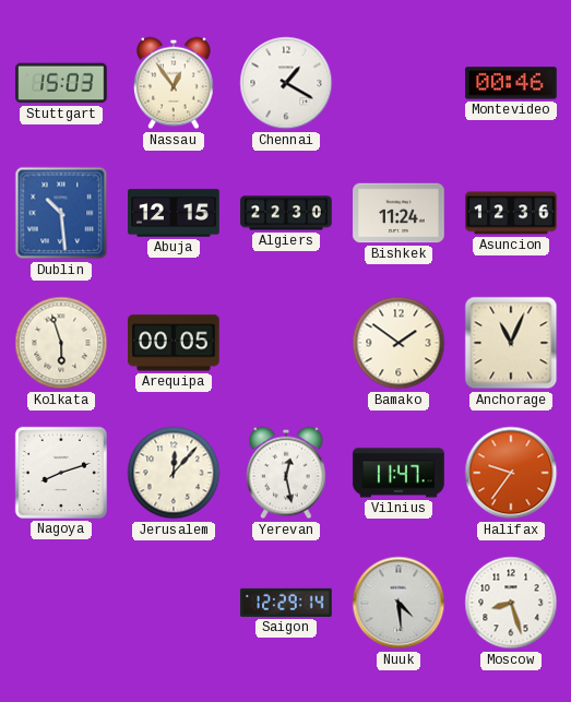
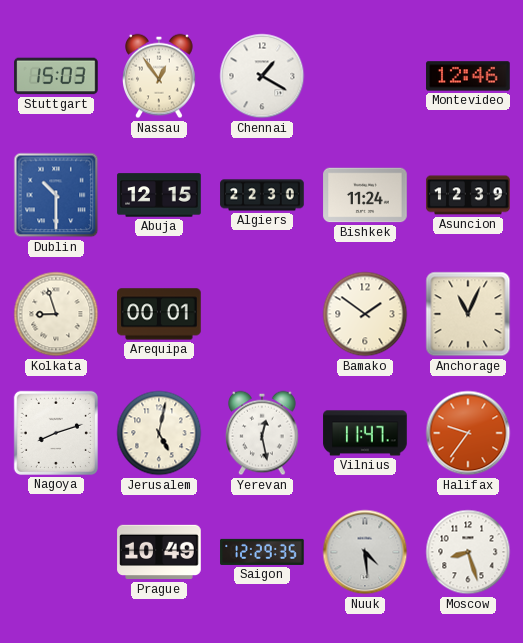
Montevideo: 00:46 -> 12:46 (468, 76)
Dublin: 10:29 -> 10:30 (56, 195)
Asuncion: 12:36 -> 12:39 (468, 195)
Kolkata: 5:57 -> 8:57 (56, 314)
Arequipa: 00:05 -> 00:01 (159, 314)
Jerusalem: 12:07 -> 5:02 (159, 433)
Prague: none -> 10:49 (159, 552)
Saigon: 12:29:14 -> 12:29:35 (262, 552)
